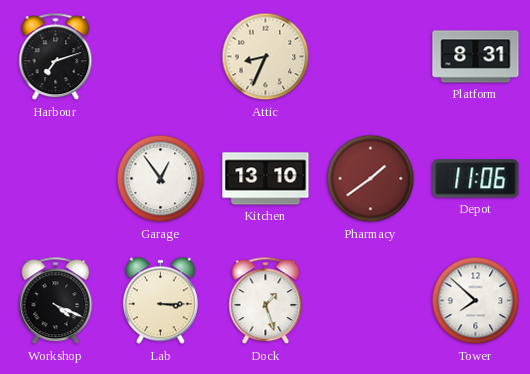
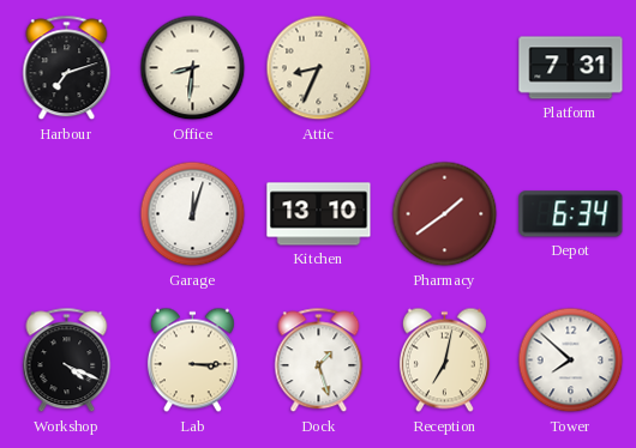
Office: none -> 8:31 (193, 68)
Platform: 8:31 -> 7:31 (571, 68)
Garage: 12:54 -> 12:03 (193, 214)
Depot: 11:06 -> 6:34 (571, 214)
Reception: none -> 7:02 (444, 361)
